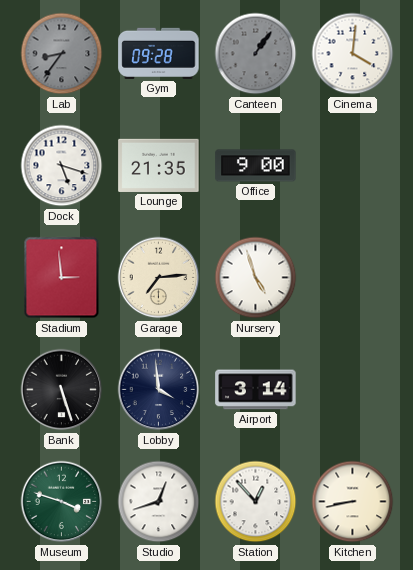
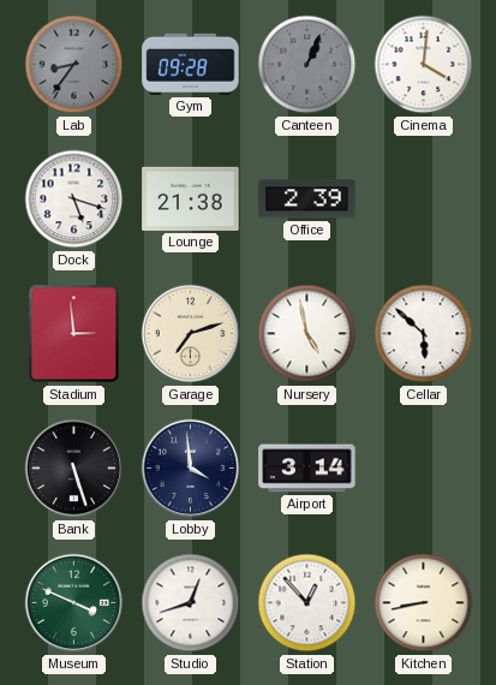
Canteen: 1:06 -> 1:04 (307, 65)
Lounge: 21:35 -> 21:38 (191, 198)
Office: 9:00 -> 2:39 (307, 199)
Garage: 7:14 -> 7:12 (191, 334)
Nursery: 4:57 -> 4:58 (307, 334)
Cellar: none -> 5:52 (424, 334)
Museum: 3:48 -> 3:49 (74, 603)
